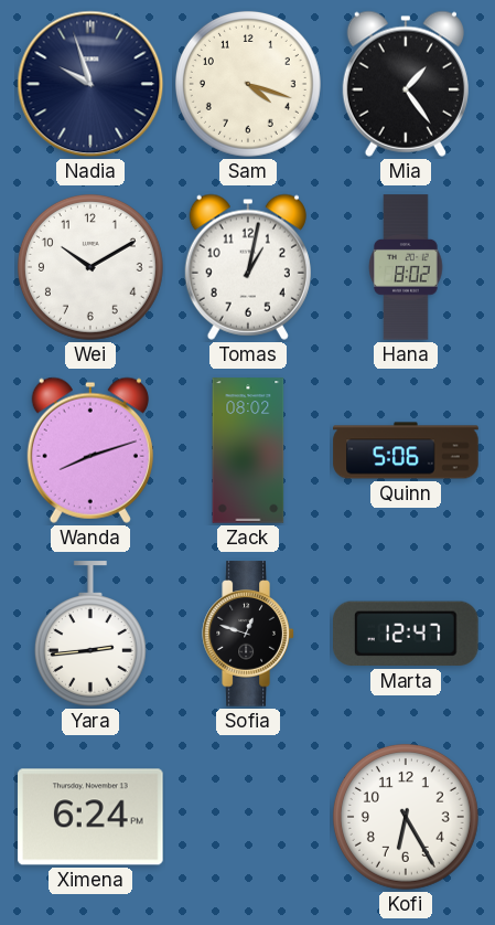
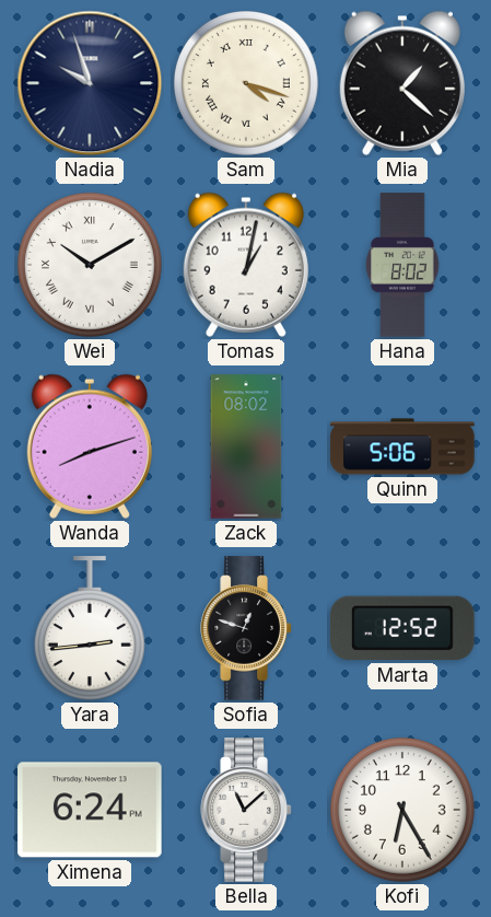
Sam numerals: Arabic -> Roman (246, 83)
Mia: 1:24 -> 1:22 (402, 83)
Wei numerals: Arabic -> Roman (90, 265)
Marta: 12:47 -> 12:52 (404, 628)
Bella: none -> 11:08 (246, 810)
